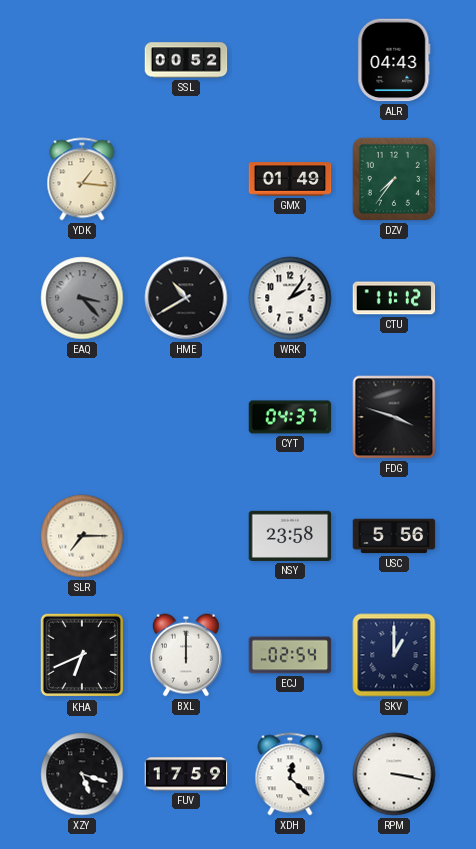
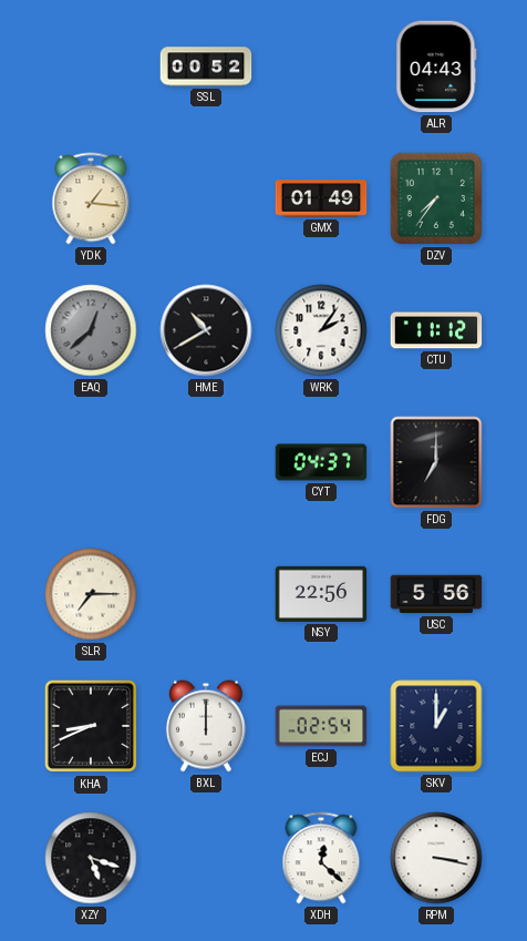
EAQ: 3:23 -> 12:38 (91, 330)
FDG: 3:48 -> 7:00 (436, 462)
NSY: 23:58 -> 22:56 (321, 594)
KHA: 6:41 -> 8:41 (91, 726)
FUV: 17:59 -> none (186, 774)
